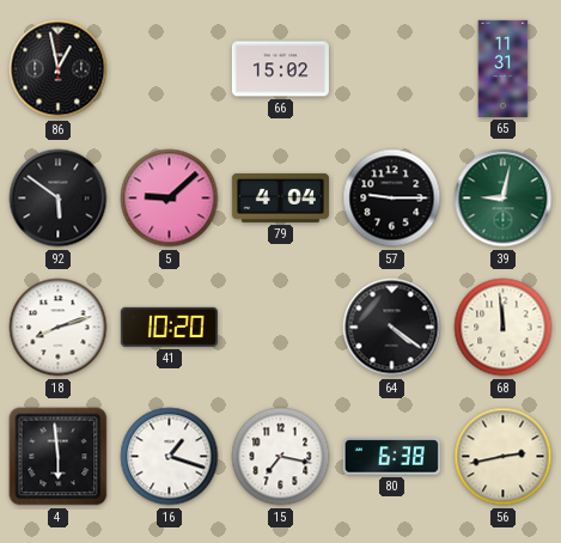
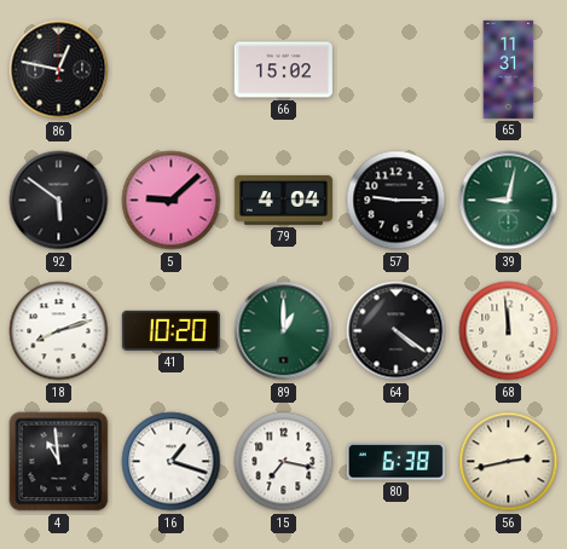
86: 12:58 -> 12:47 (59, 70)
89: none -> 1:00 (284, 331)
4: 5:59 -> 10:59 (59, 462)
